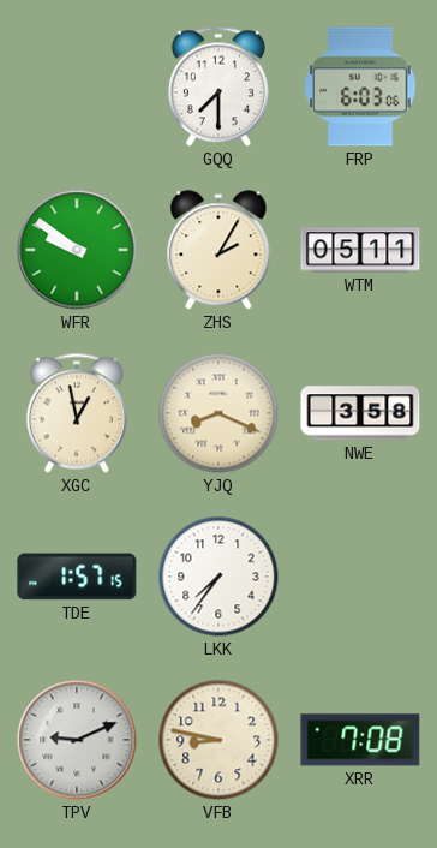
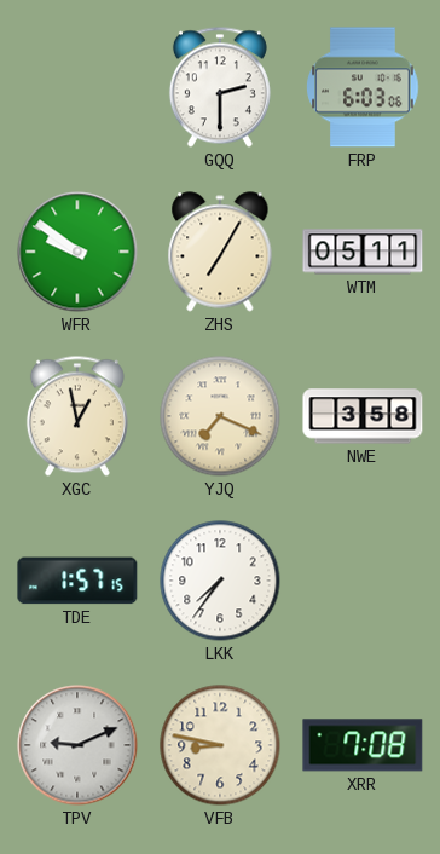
GQQ: 7:30 -> 2:30 (220, 87)
ZHS: 2:05 -> 7:05 (220, 252)
YJQ: 8:19 -> 7:19 (220, 416)
